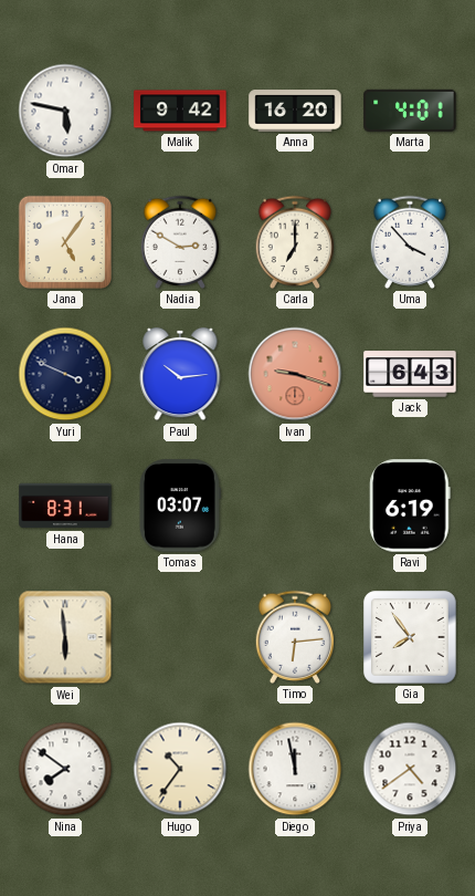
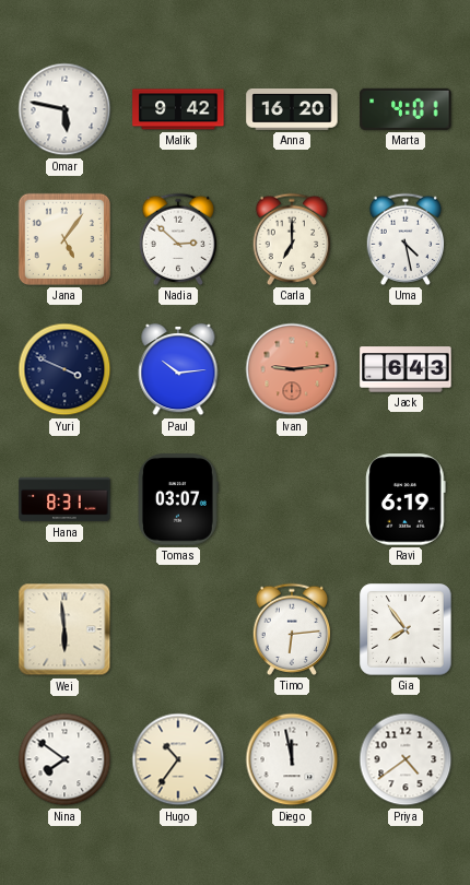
Nadia: 2:50 -> 2:52 (178, 239)
Uma: 3:53 -> 4:28 (406, 239)
Ivan: 9:18 -> 9:14 (292, 369)
